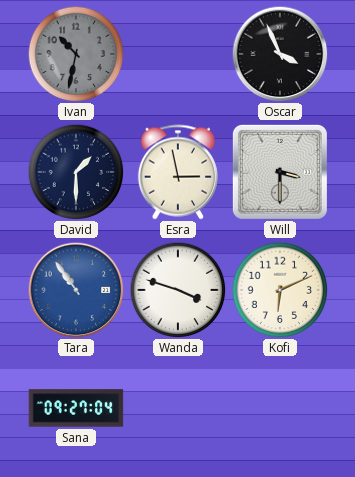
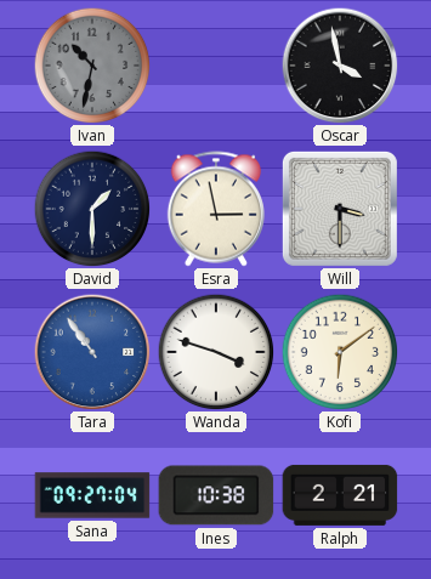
Oscar: 3:56 -> 3:58 (340, 66)
Kofi: 6:11 -> 6:09 (340, 352)
Ines: none -> 10:38 (216, 495)
Ralph: none -> 2:21 (340, 495)
